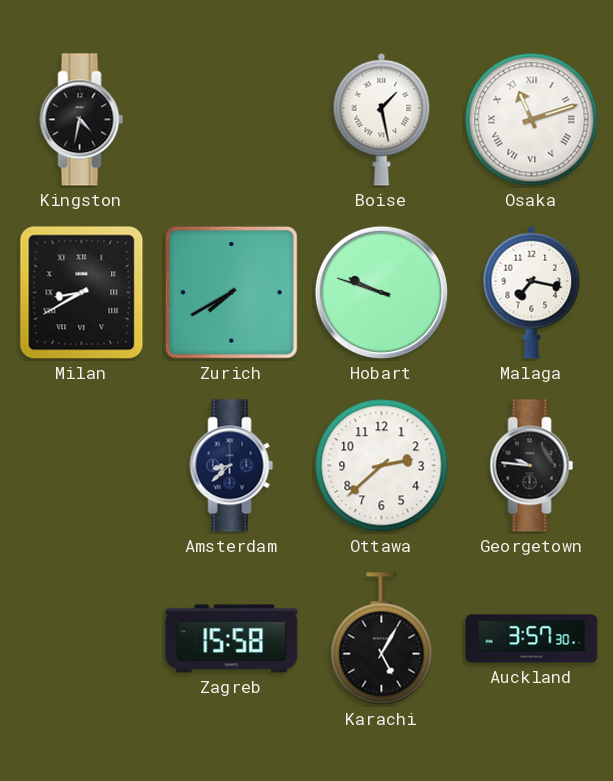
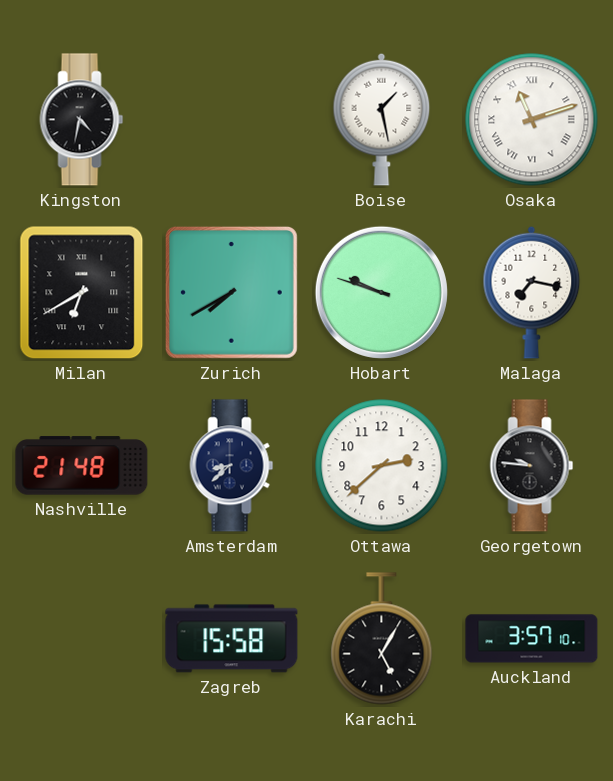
Milan: 8:40 -> 6:40 (82, 293)
Nashville: none -> 21:48 (82, 466)
Auckland: 3:57:30 -> 3:57:10 (532, 639)
